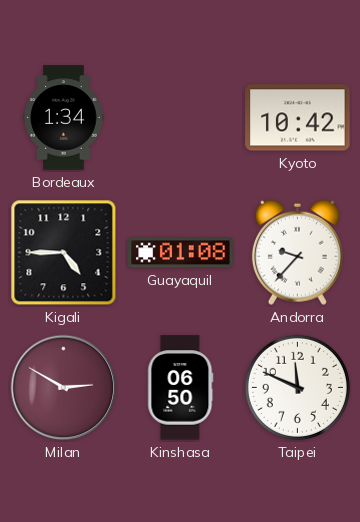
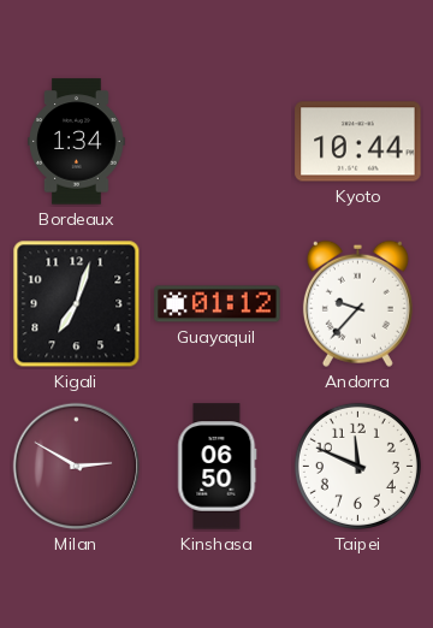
Kyoto: 10:42 -> 10:44 (358, 142)
Kigali: 4:45 -> 7:03 (77, 304)
Guayaquil: 01:08 -> 01:12 (218, 304)
